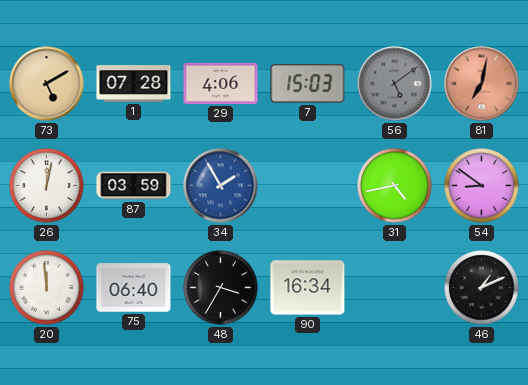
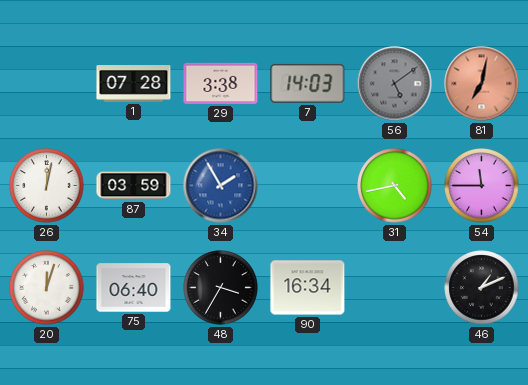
73: 5:10 -> none (47, 84)
29: 4:06 -> 3:38 (221, 83)
7: 15:03 -> 14:03 (308, 83)
54: 8:51 -> 11:45 (482, 186)
20: 11:59 -> 12:03 (47, 288)
